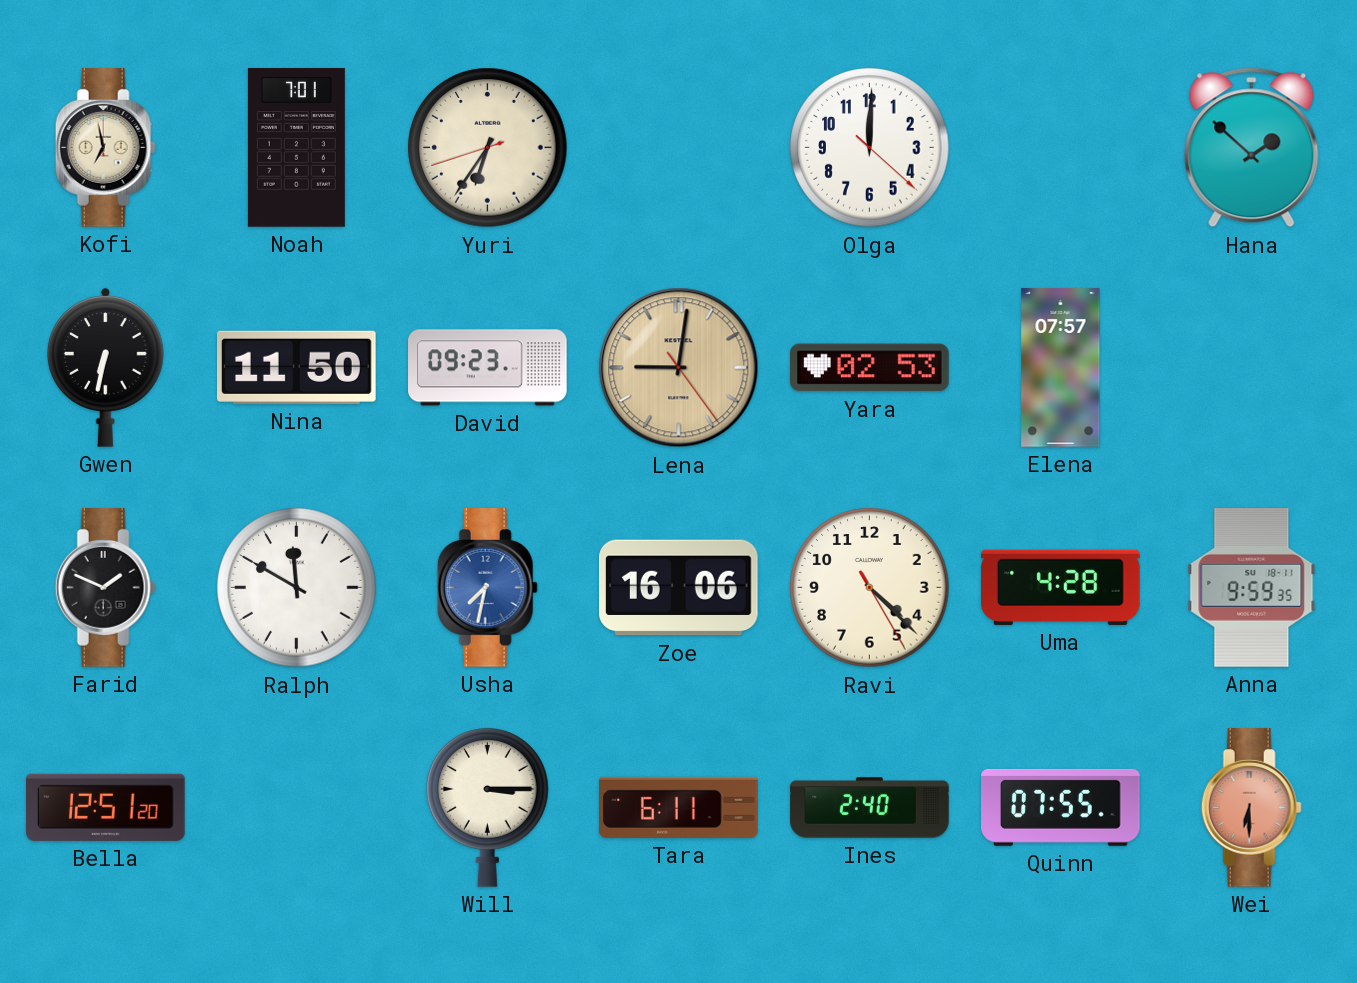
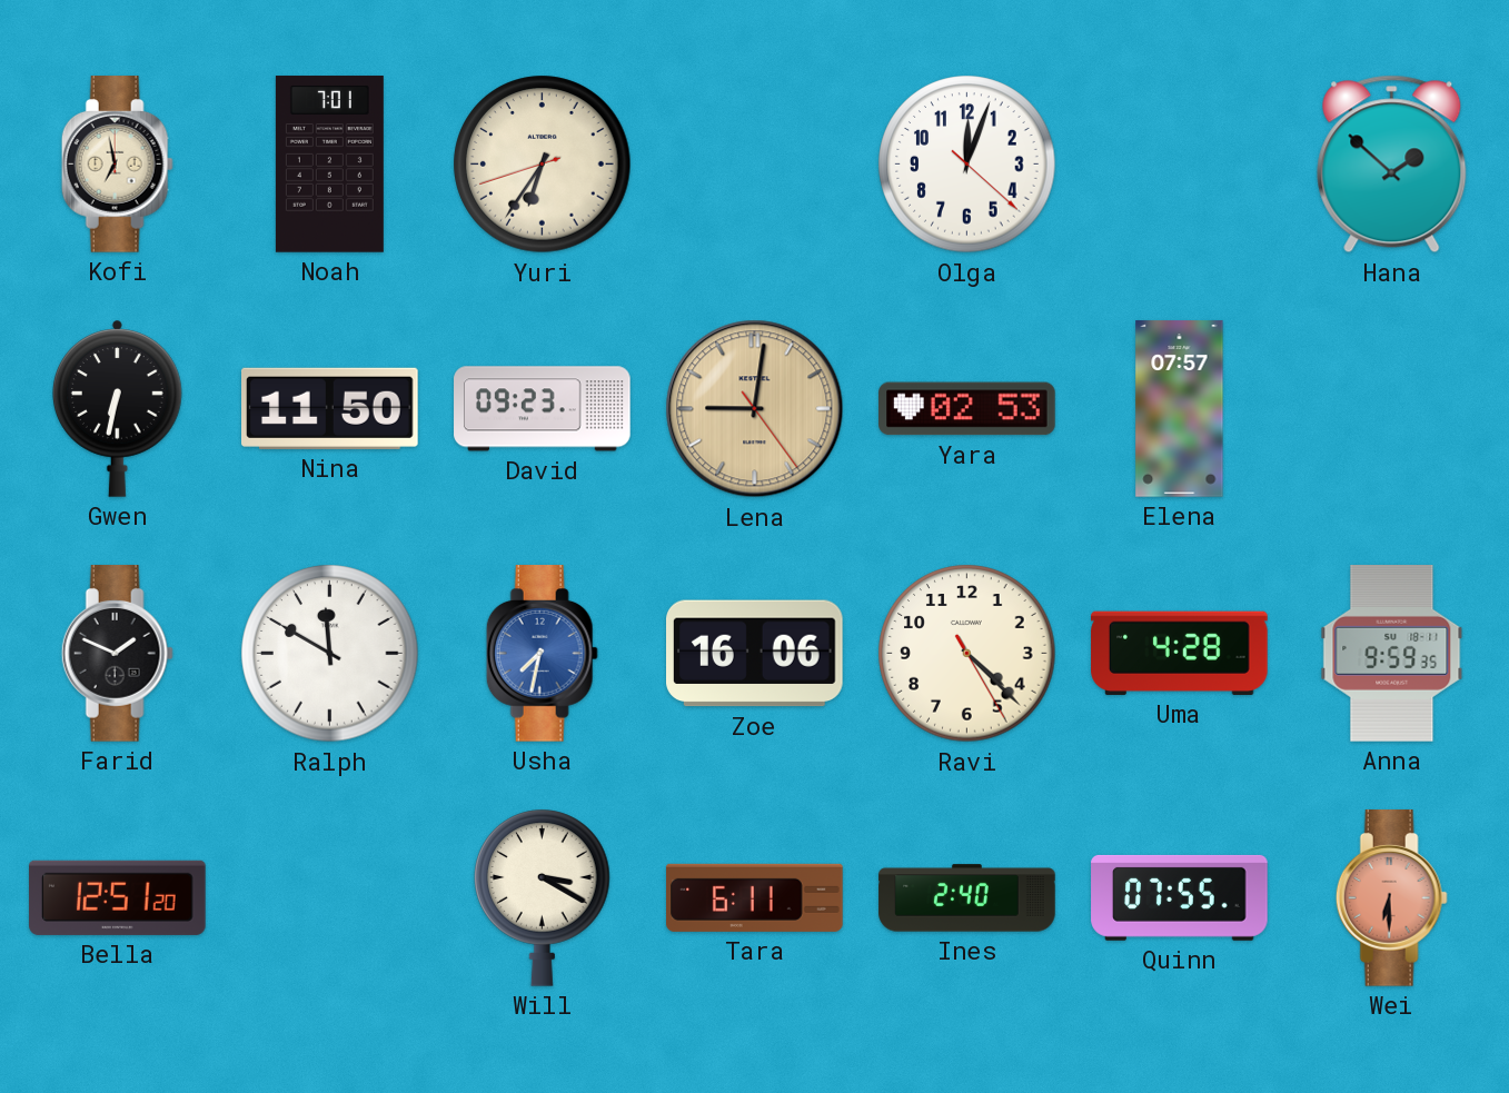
Olga: 12:00 -> 12:03 (967, 165)
Will: 3:15 -> 3:20 (543, 897)
